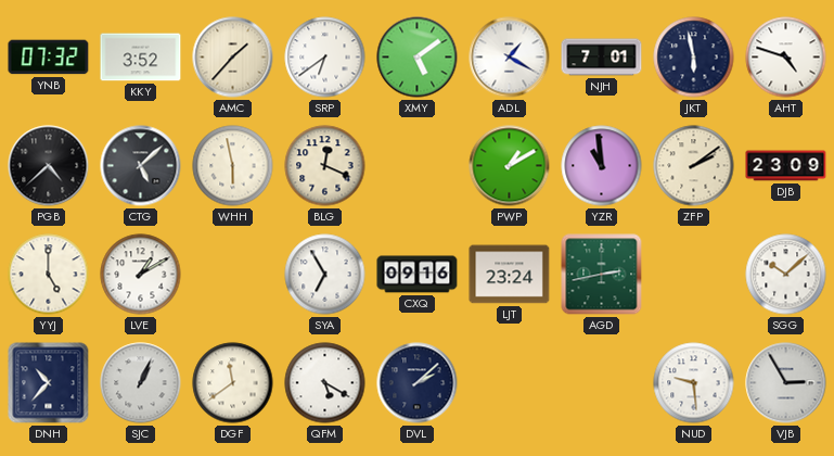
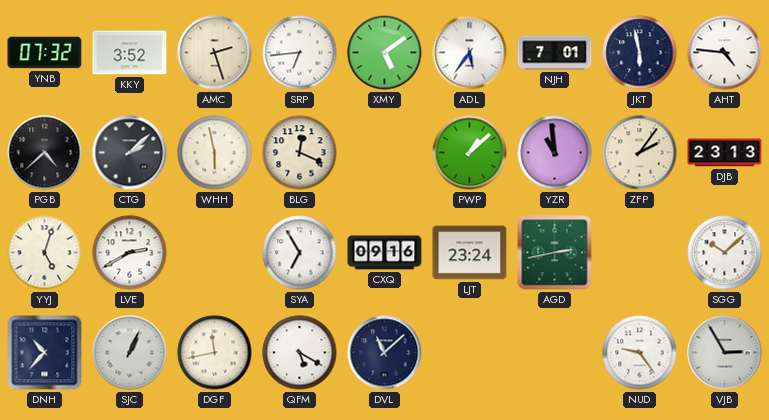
AMC: 1:37 -> 2:27 (215, 53)
SRP: 6:39 -> 6:44 (300, 53)
ADL: 1:20 -> 5:36 (470, 53)
AHT: 4:48 -> 4:46 (725, 53)
CTG: 5:08 -> 2:08 (130, 153)
PWP: 1:10 -> 1:08 (470, 153)
ZFP: 2:09 -> 2:06 (640, 153)
DJB: 23:09 -> 23:13 (725, 153)
YYJ: 5:00 -> 5:03 (45, 253)
LVE: 1:10 -> 2:40 (130, 253)
DGF: 11:39 -> 11:43 (215, 353)
DVL: 2:08 -> 11:08 (385, 353)
NUD: 9:29 -> 9:24 (640, 353)
